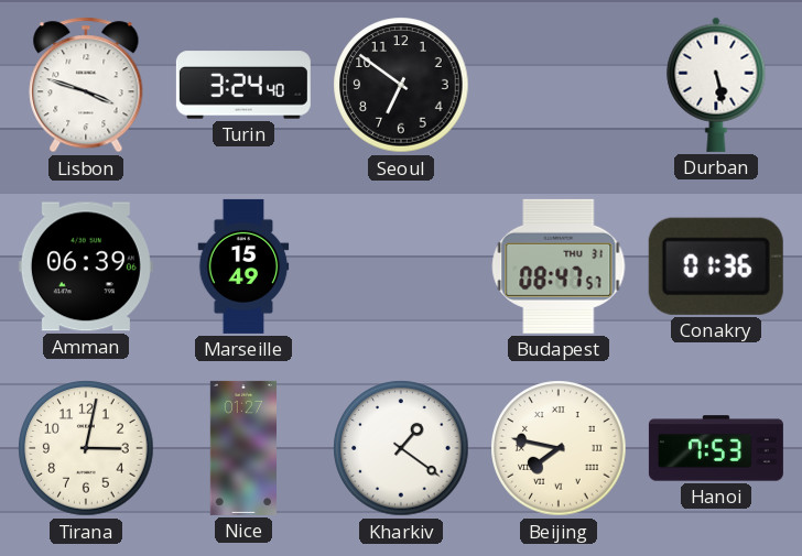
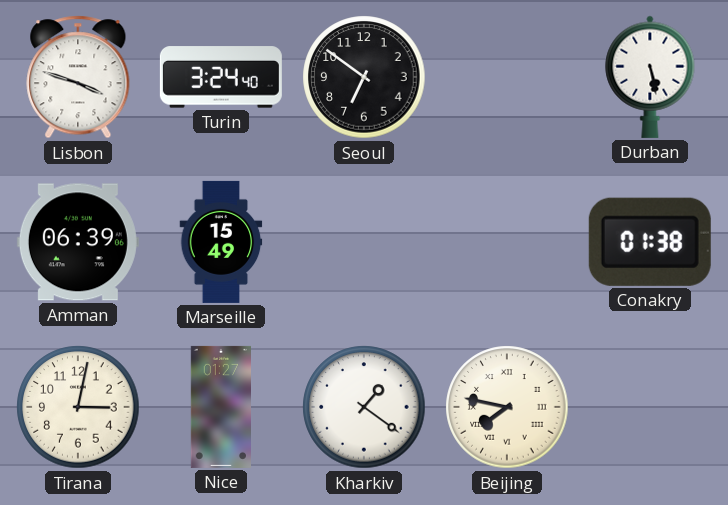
Budapest: 08:47 -> none (559, 266)
Conakry: 01:36 -> 01:38 (650, 242)
Hanoi: 7:53 -> none (716, 448)
